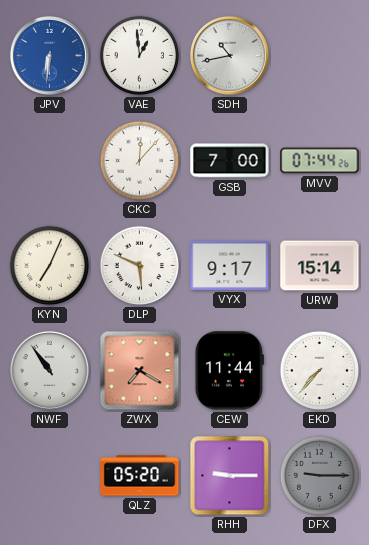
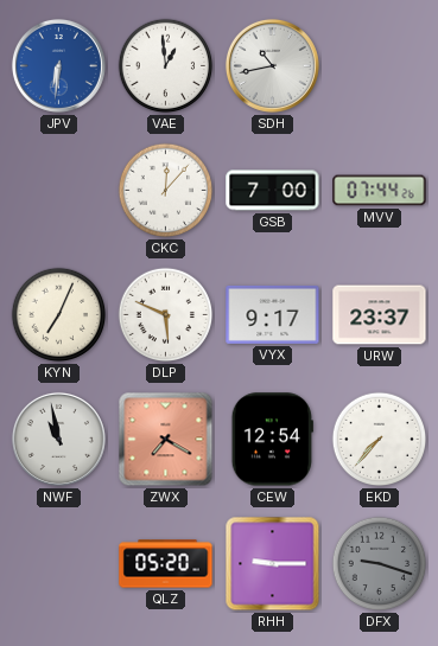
URW: 15:14 -> 23:37 (380, 315)
NWF: 10:54 -> 10:58 (58, 439)
CEW: 11:44 -> 12:54 (272, 440)
DFX: 9:15 -> 9:18 (380, 564)
